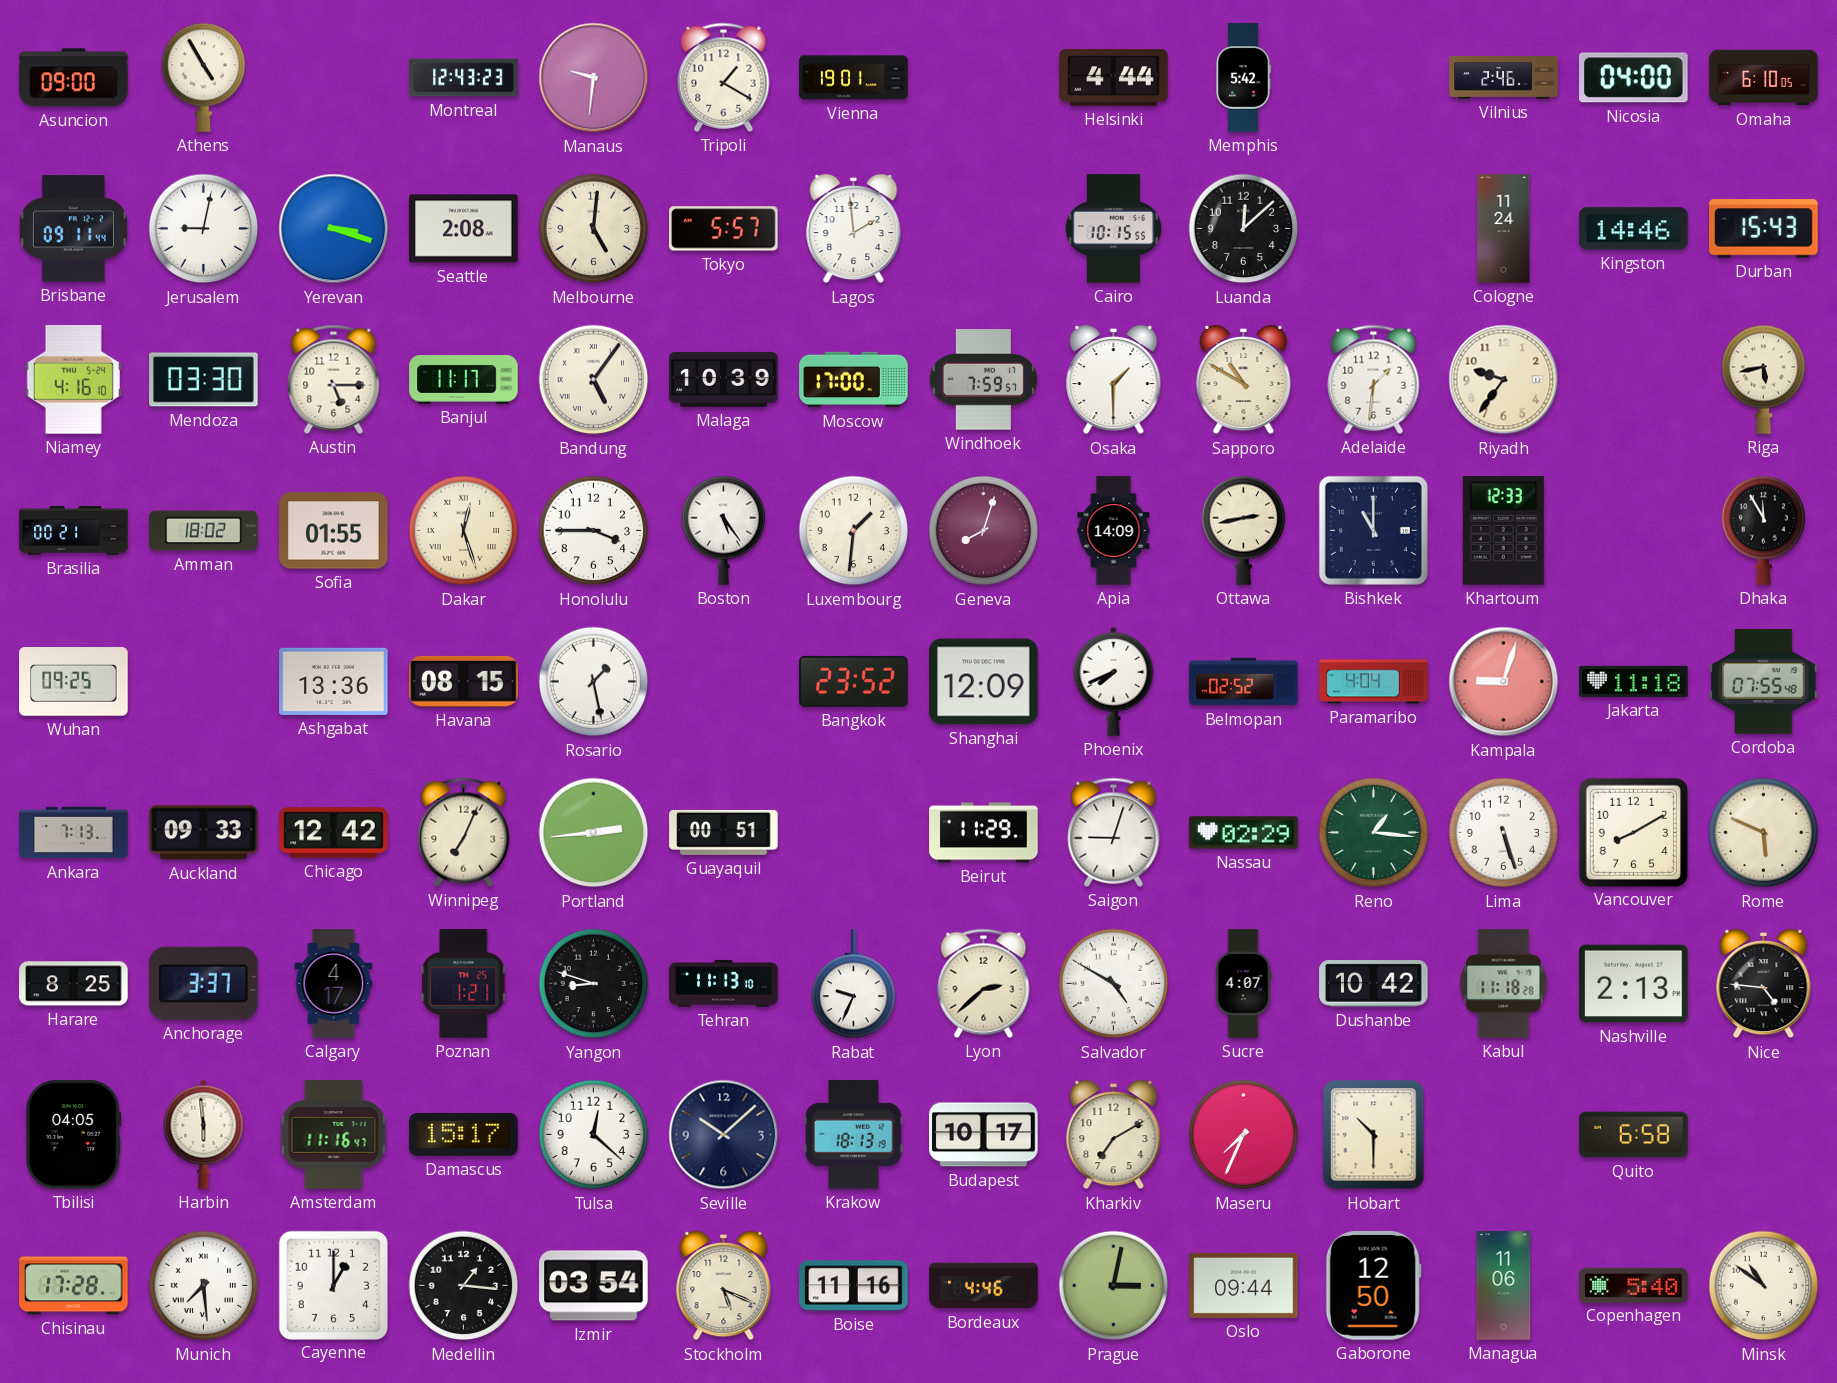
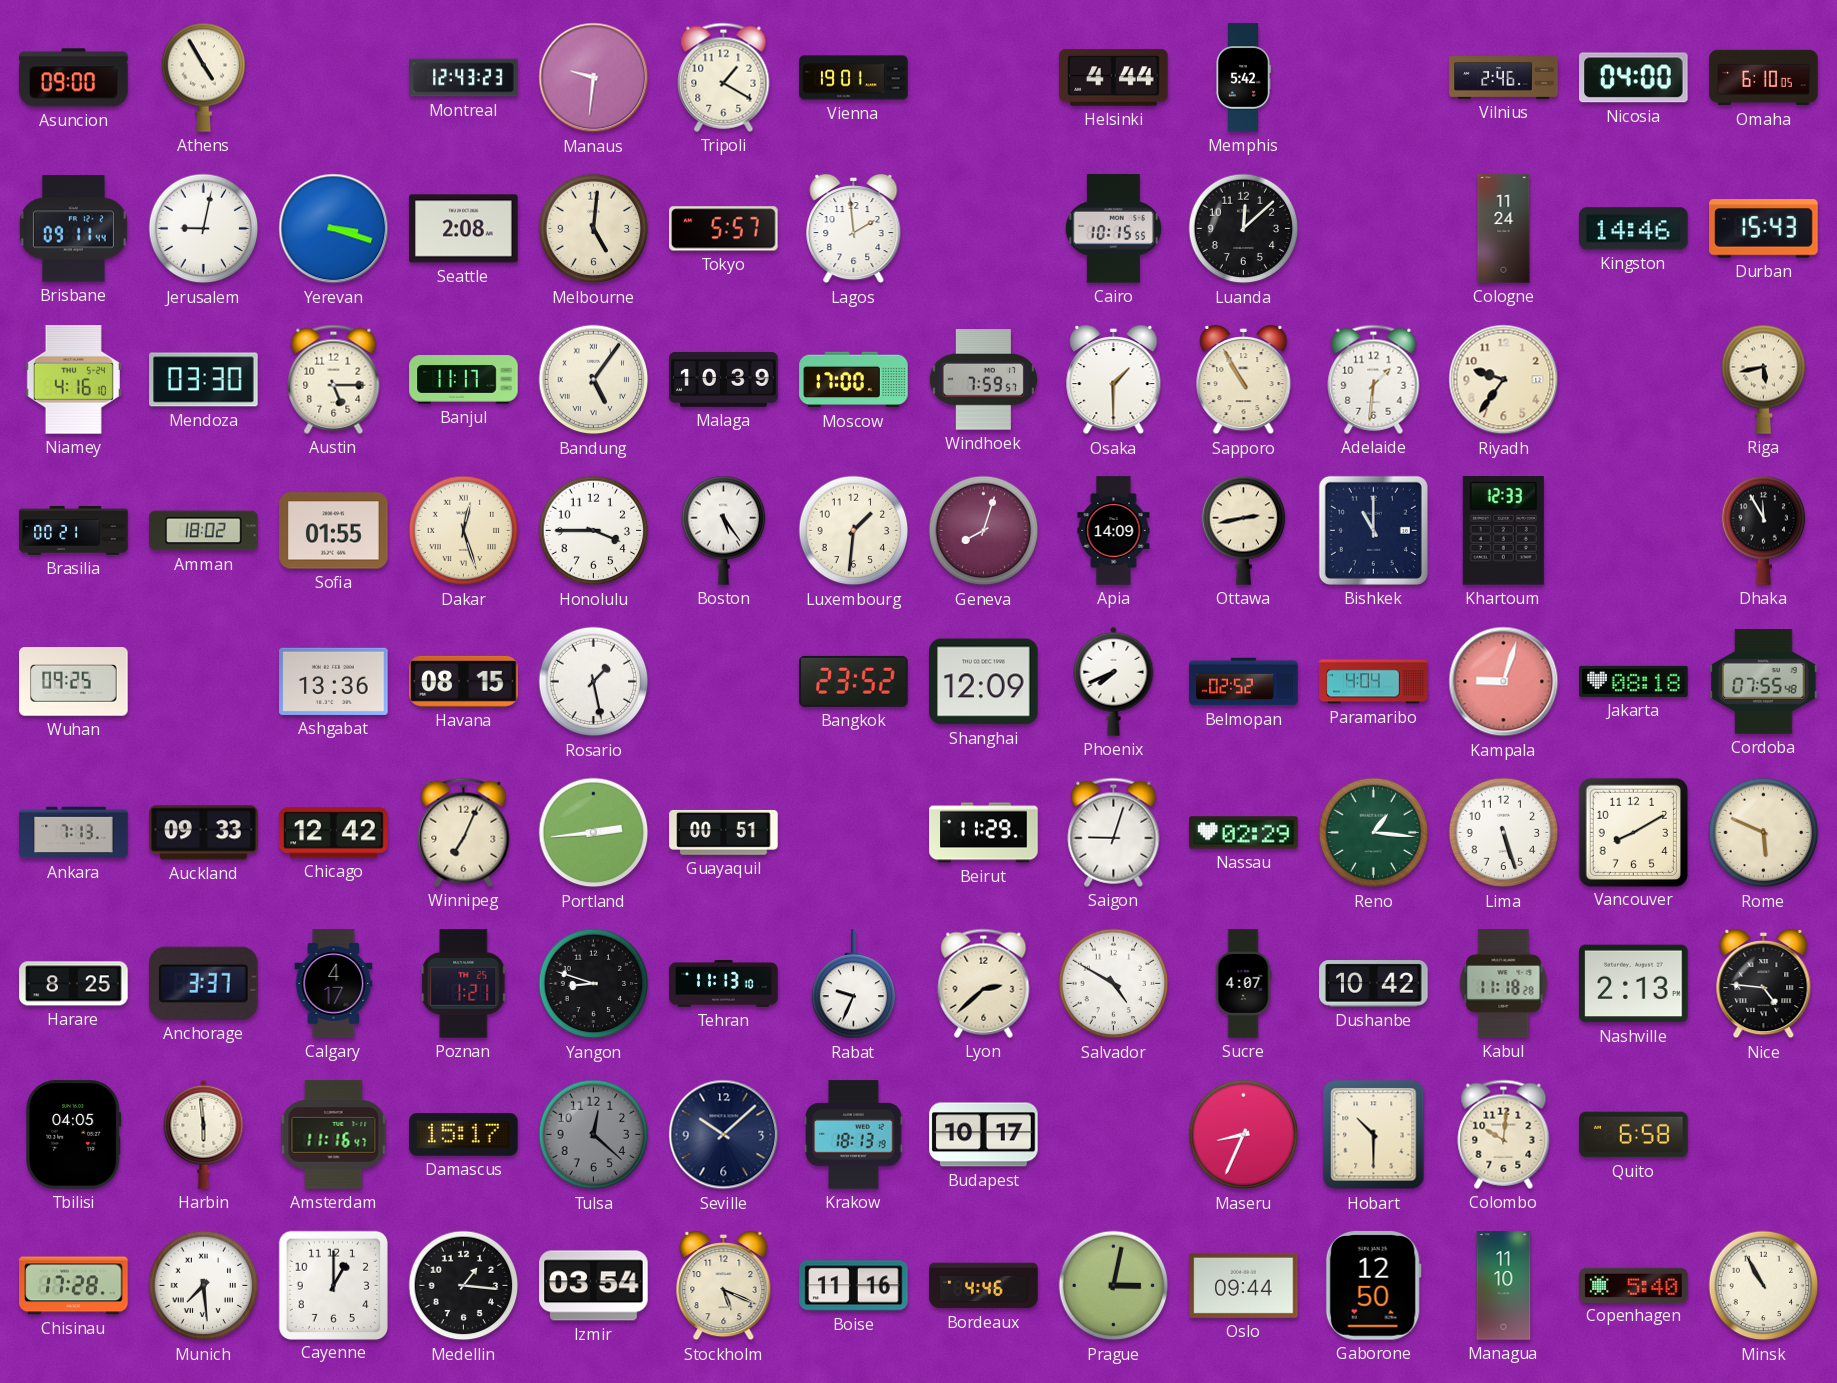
Sapporo: 10:50 -> 10:55 (1244, 380)
Jakarta: 11:18 -> 08:18 (1634, 681)
Tulsa dial: white -> grey (594, 1135)
Kharkiv: 7:10 -> none (1114, 1135)
Maseru: 7:34 -> 8:34 (1244, 1135)
Colombo: none -> 10:01 (1504, 1134)
Managua: 11:06 -> 11:10 (1504, 1286)
Minsk: 10:51 -> 10:55 (1764, 1286)
